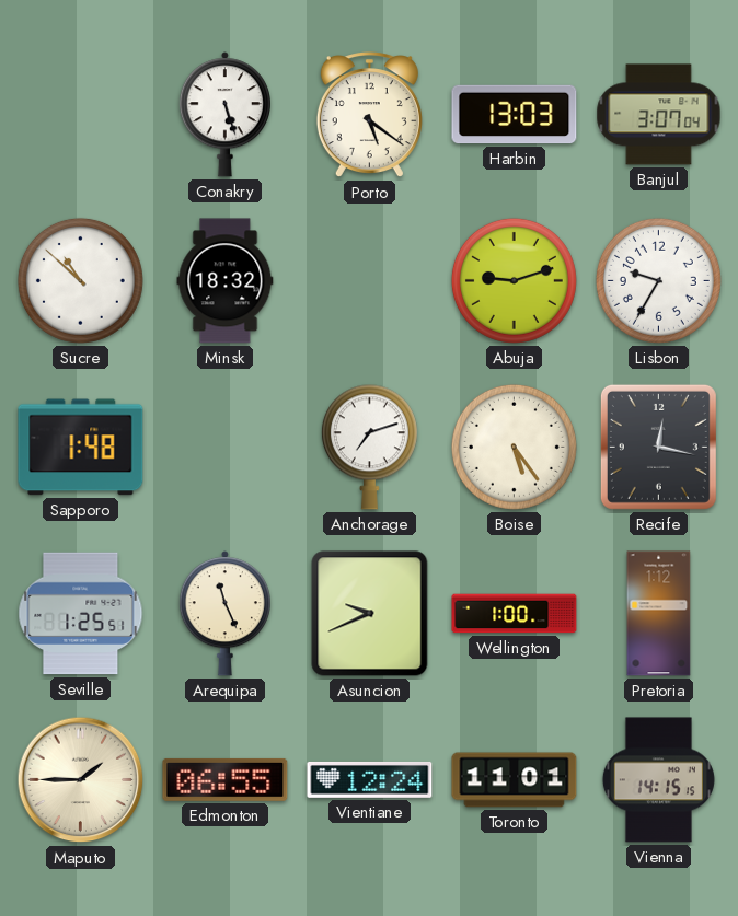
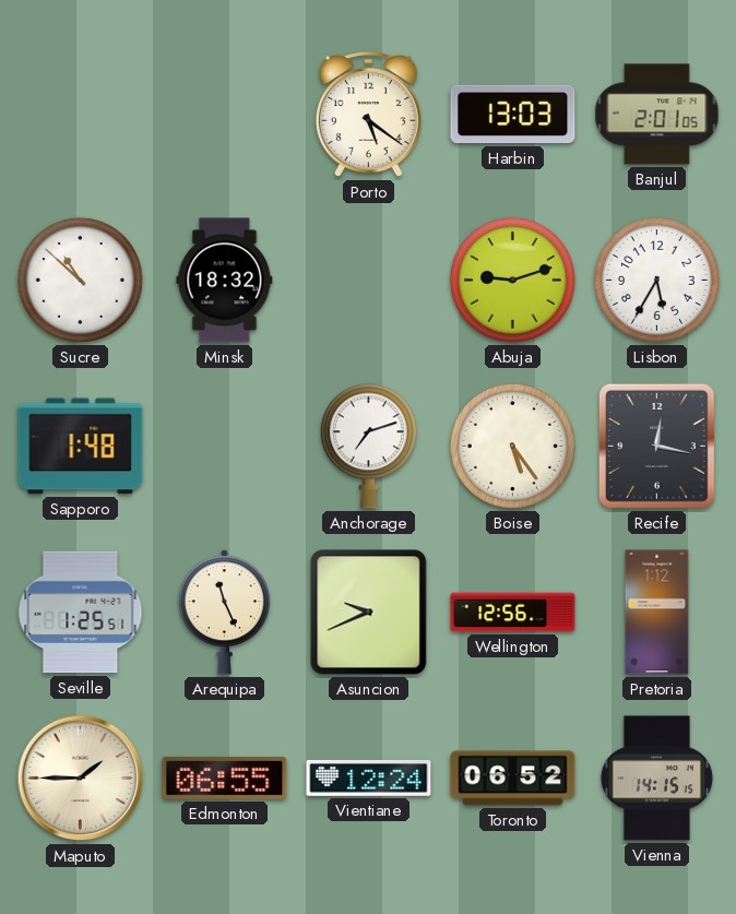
Conakry: 5:27 -> none (224, 115)
Banjul: 3:07 -> 2:01 (657, 115)
Lisbon: 9:35 -> 5:35 (656, 280)
Wellington: 1:00 -> 12:56 (513, 613)
Toronto: 11:01 -> 06:52 (513, 779)
